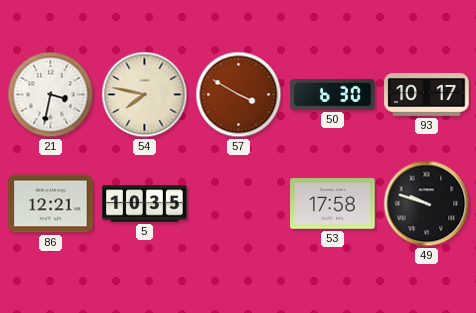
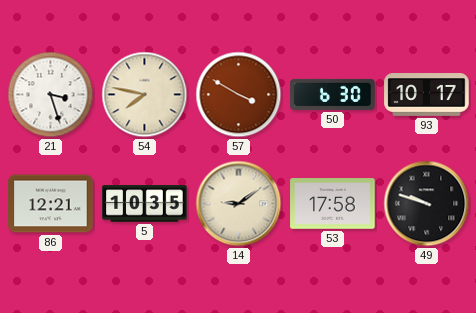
21: 3:32 -> 3:27 (51, 95)
14: none -> 9:09 (239, 204)
